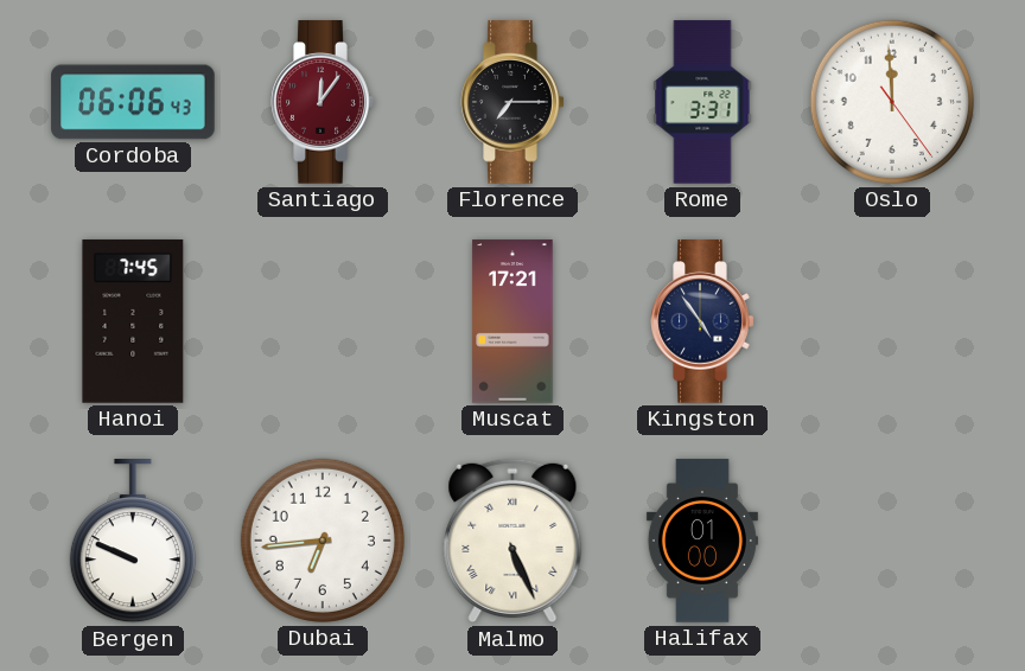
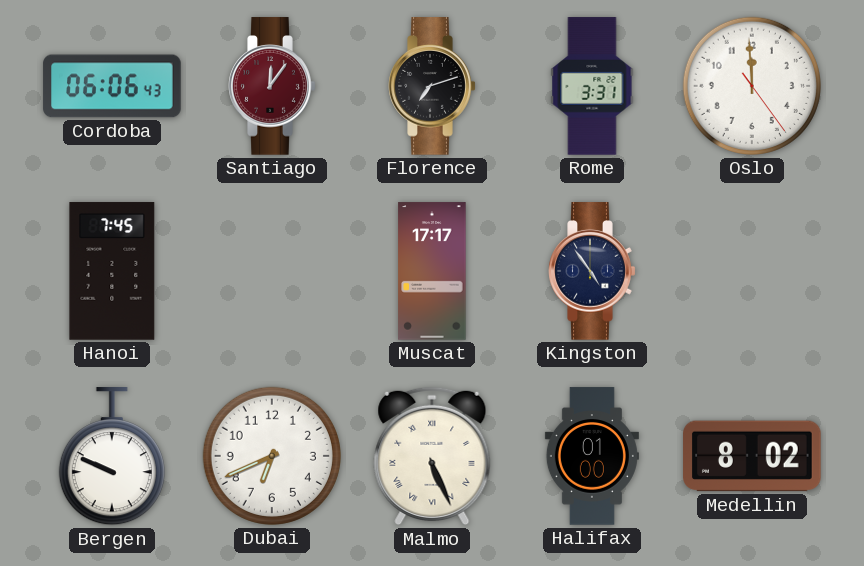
Florence: 7:15 -> 7:12 (432, 86)
Muscat: 17:21 -> 17:17 (432, 271)
Dubai: 6:44 -> 6:41 (272, 456)
Medellin: none -> 8:02 (752, 456)
